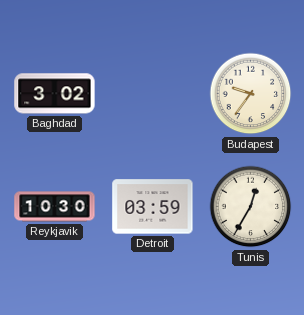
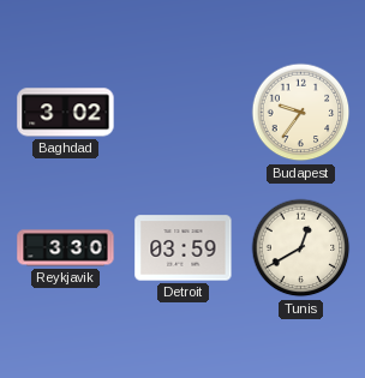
Reykjavik: 10:30 -> 3:30 (66, 248)
Tunis: 12:35 -> 12:40 (301, 248)
